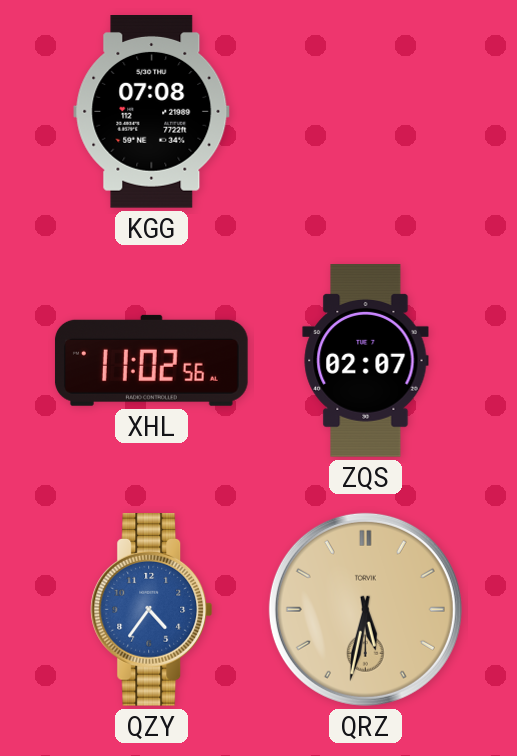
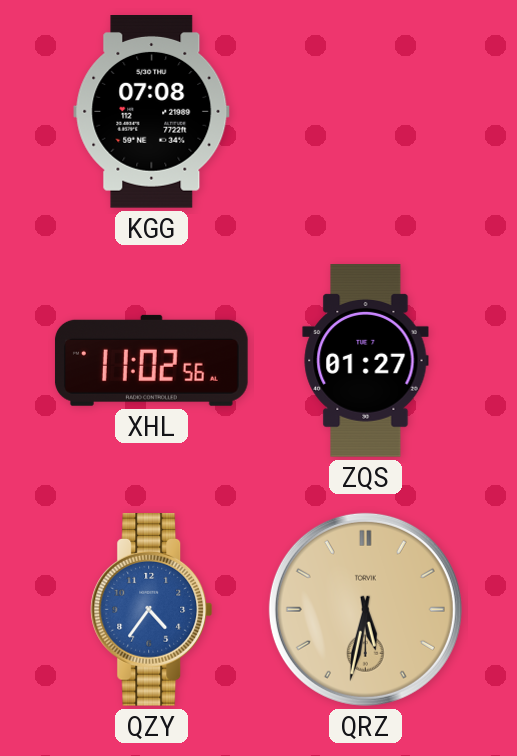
ZQS: 02:07 -> 01:27 (366, 361)
